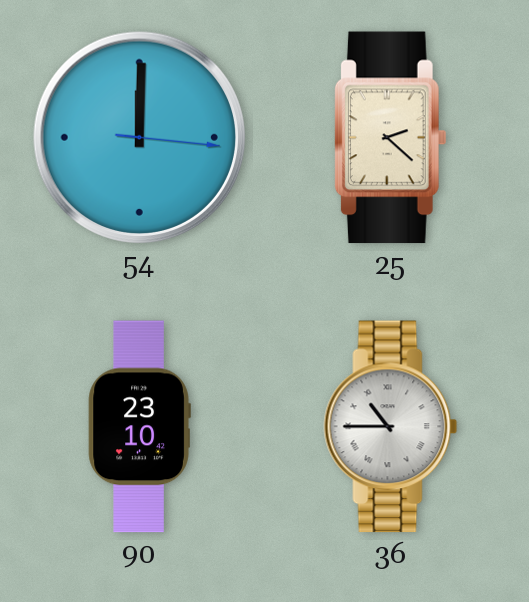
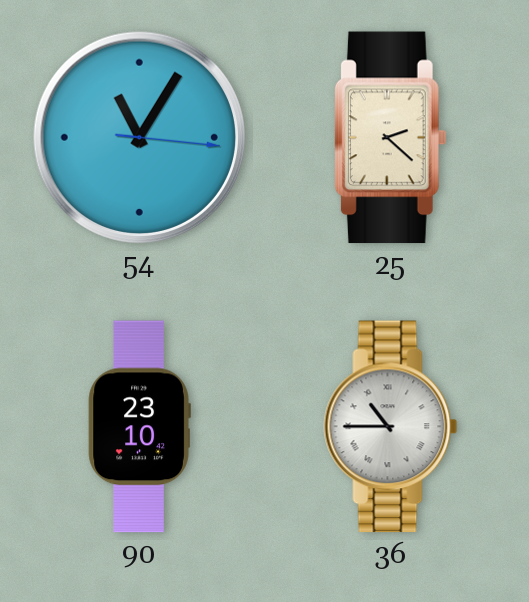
54: 12:00 -> 11:05 (139, 137)
